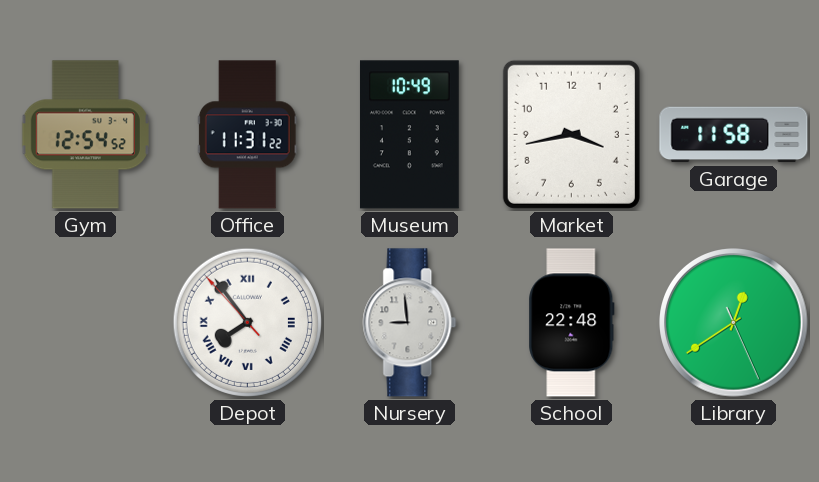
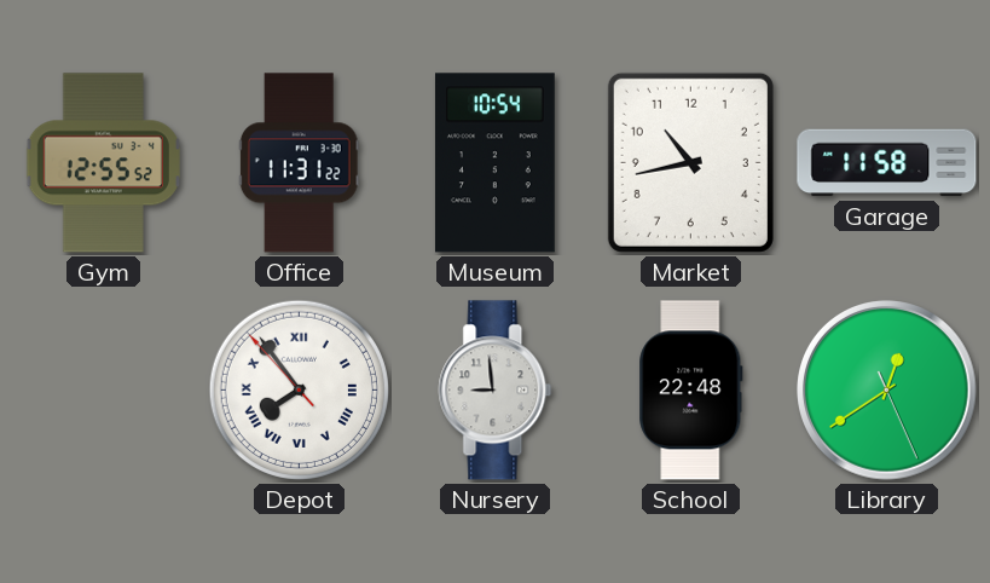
Gym: 12:54 -> 12:55 (103, 163)
Museum: 10:49 -> 10:54 (494, 163)
Market: 3:43 -> 10:43 (690, 162)
